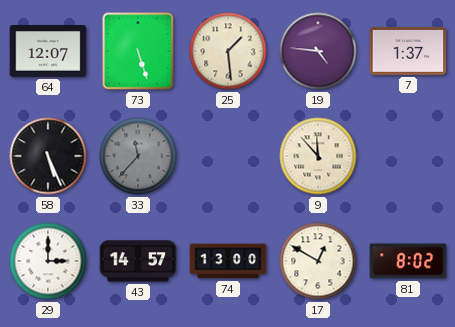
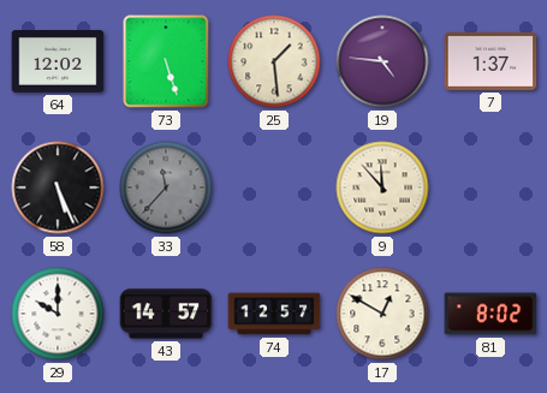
64: 12:07 -> 12:02 (58, 62)
29: 3:00 -> 10:00 (58, 314)
74: 13:00 -> 12:57 (274, 314)
